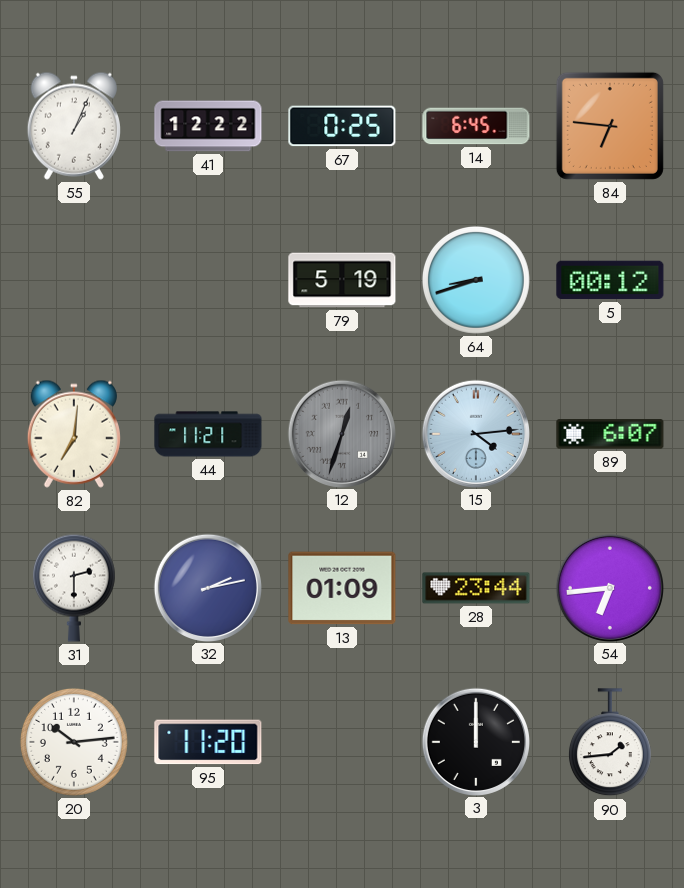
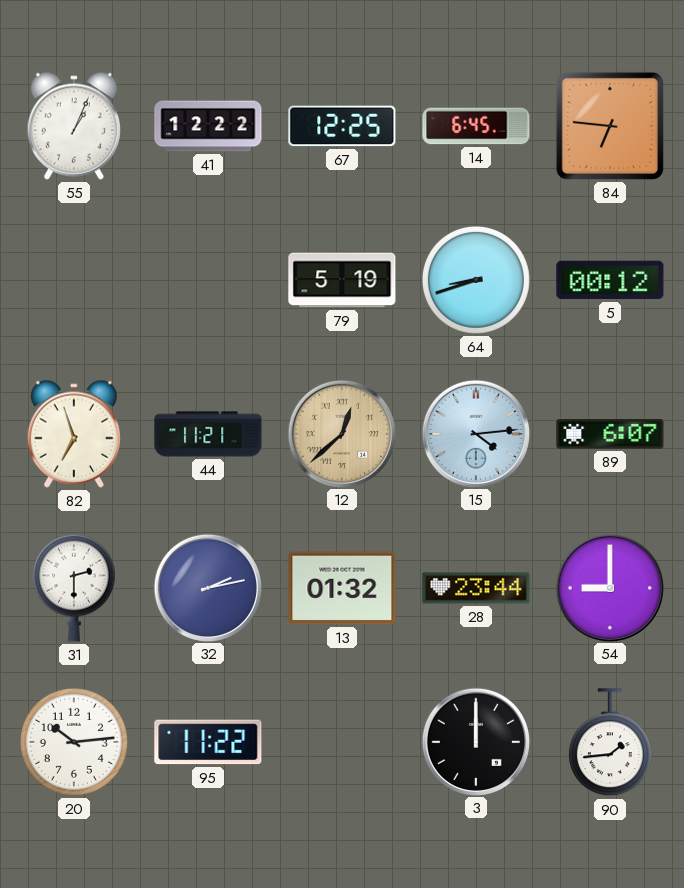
67: 0:25 -> 12:25 (342, 126)
82: 7:01 -> 6:57 (74, 434)
12: 12:33 -> 12:38 (341, 433)
12 dial: grey -> champagne (341, 433)
13: 01:09 -> 01:32 (342, 588)
54: 6:44 -> 9:00 (609, 587)
95: 11:20 -> 11:22 (208, 742)
